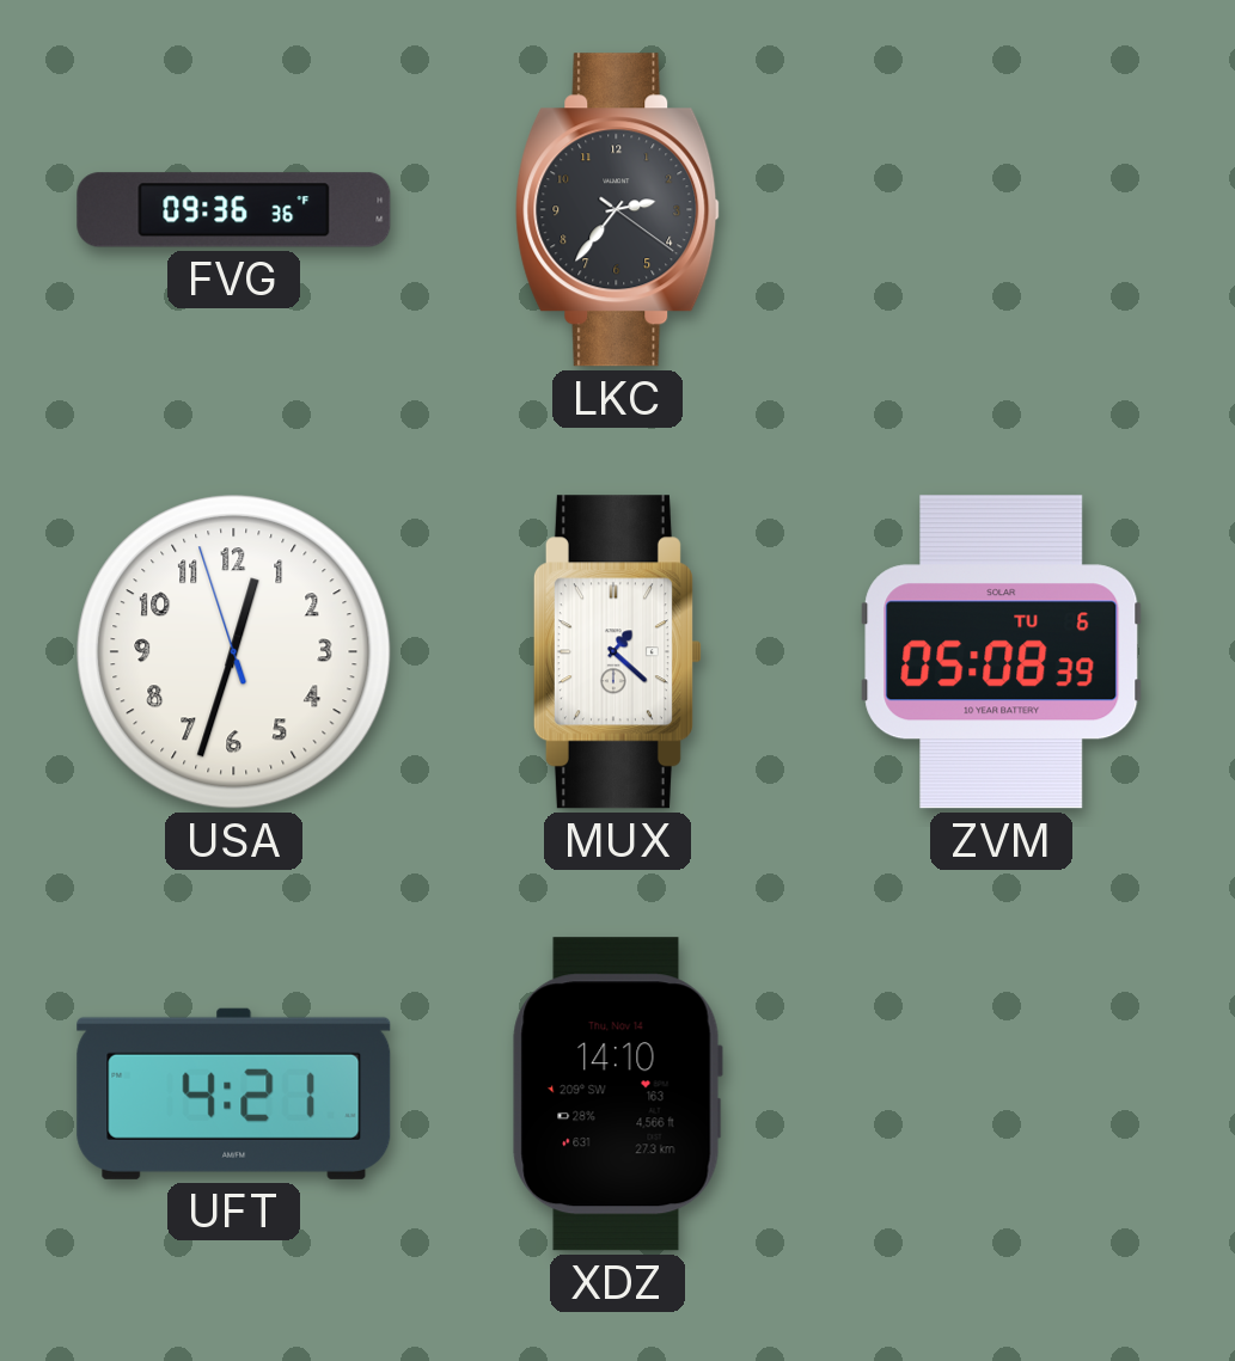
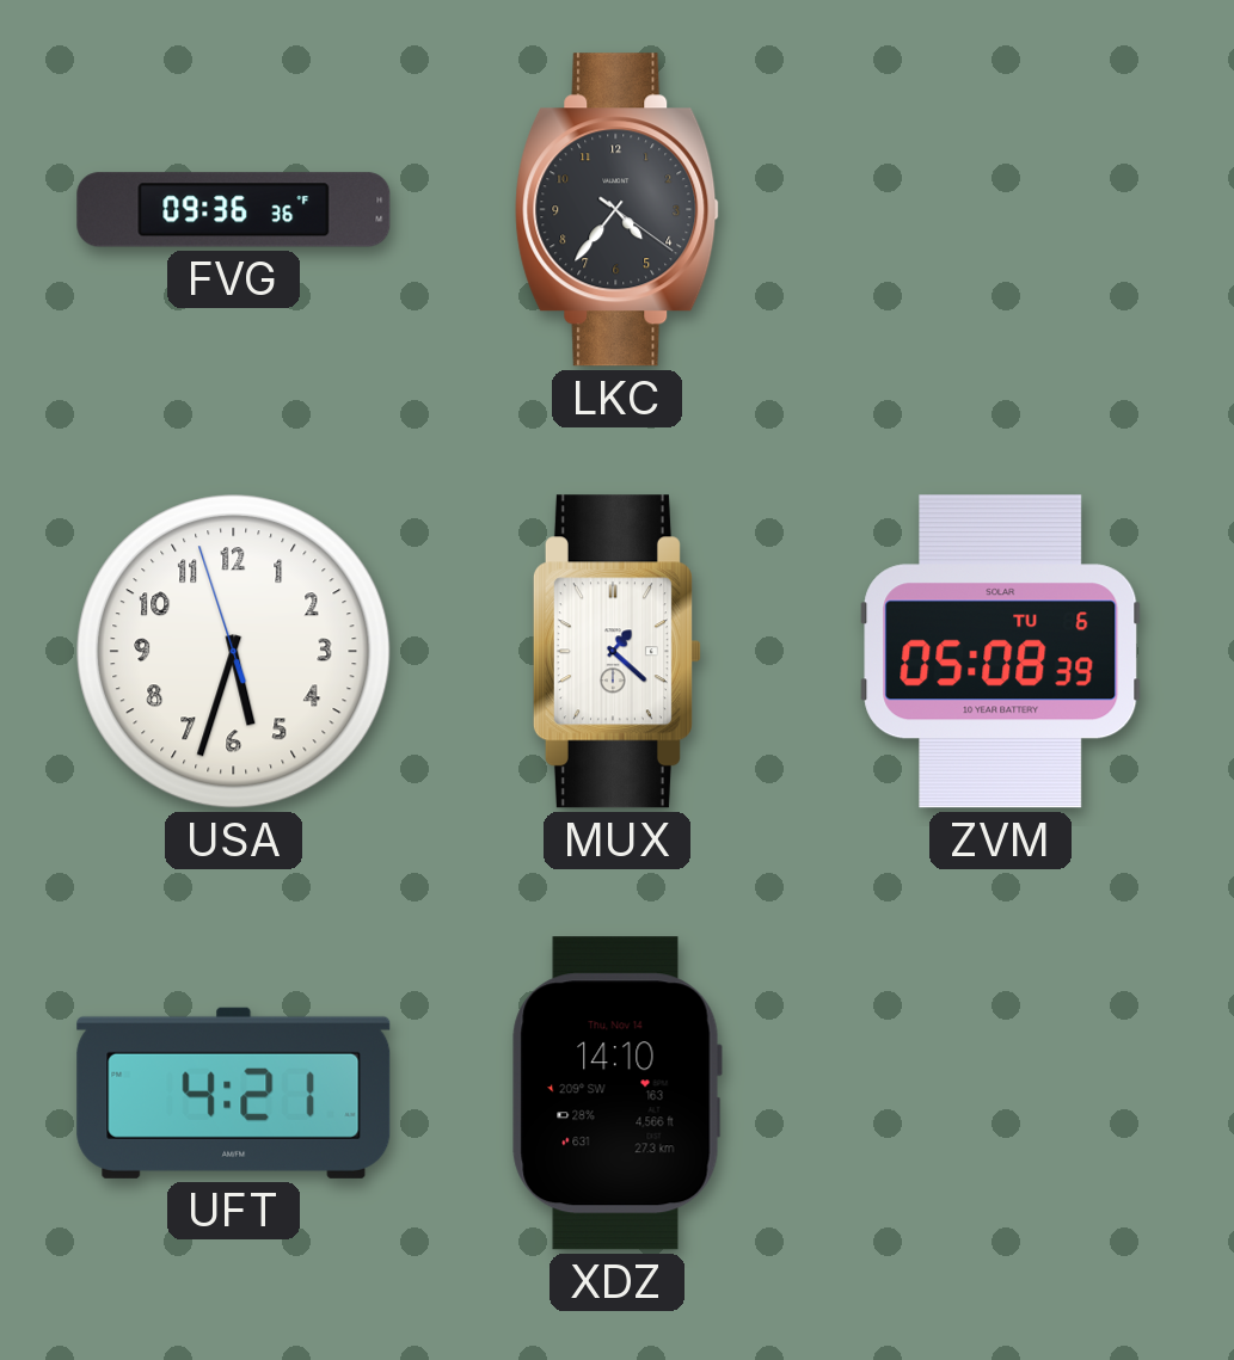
LKC: 2:36 -> 4:36 (618, 210)
USA: 12:32 -> 5:32 (234, 652)
